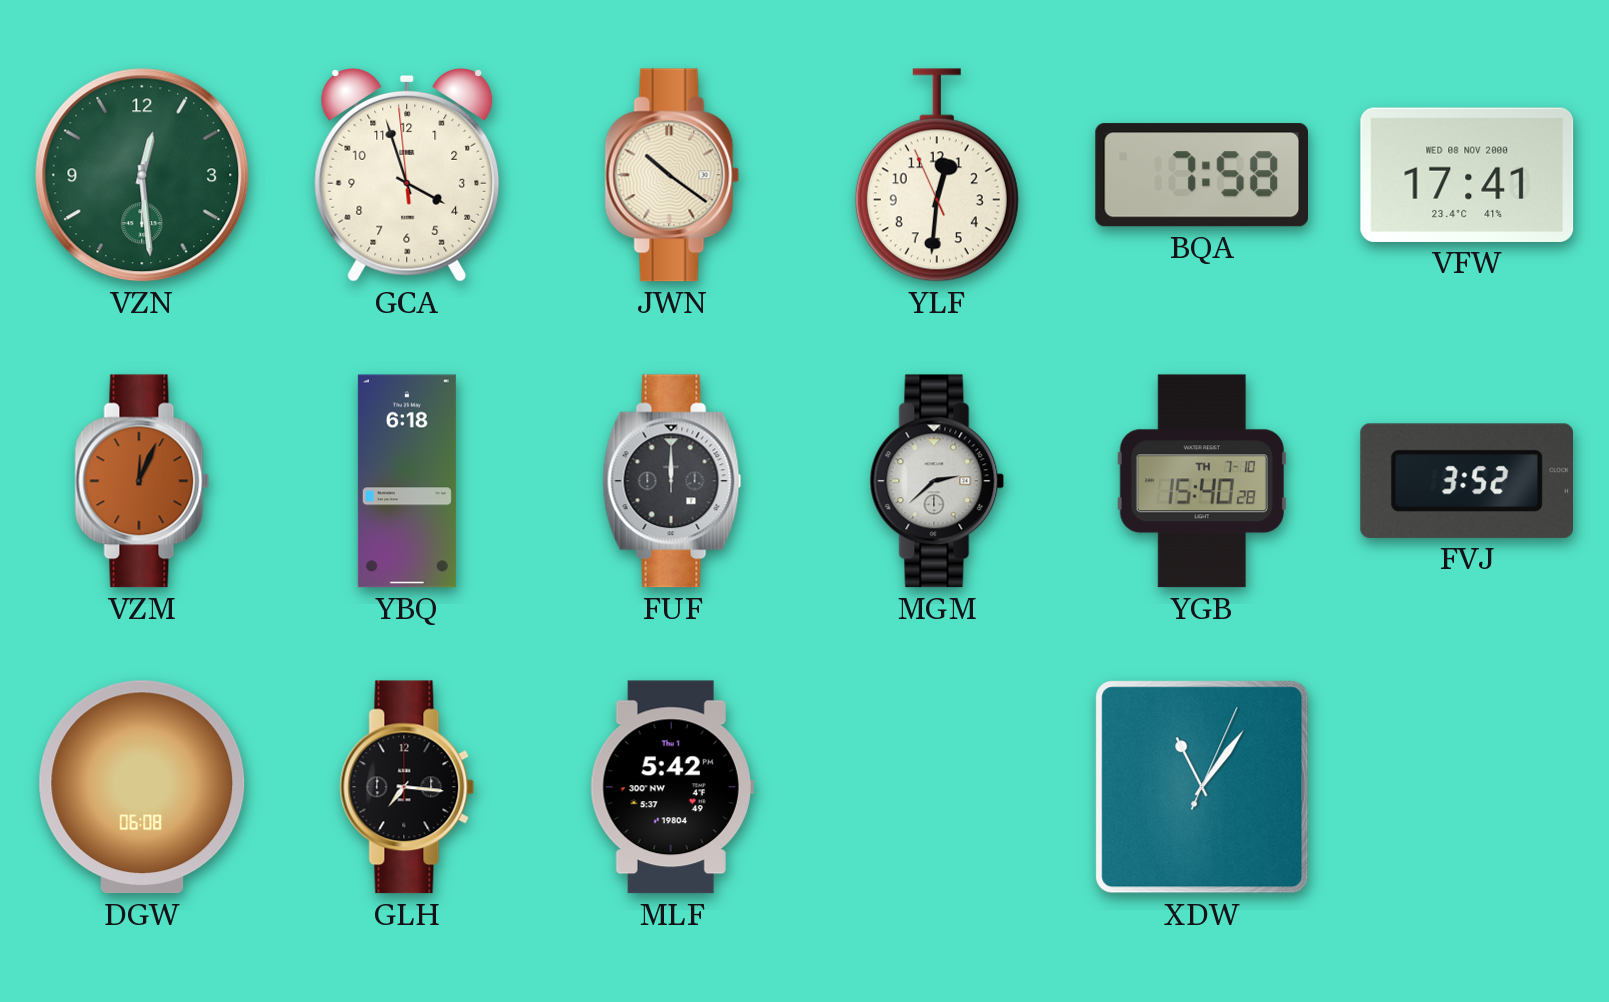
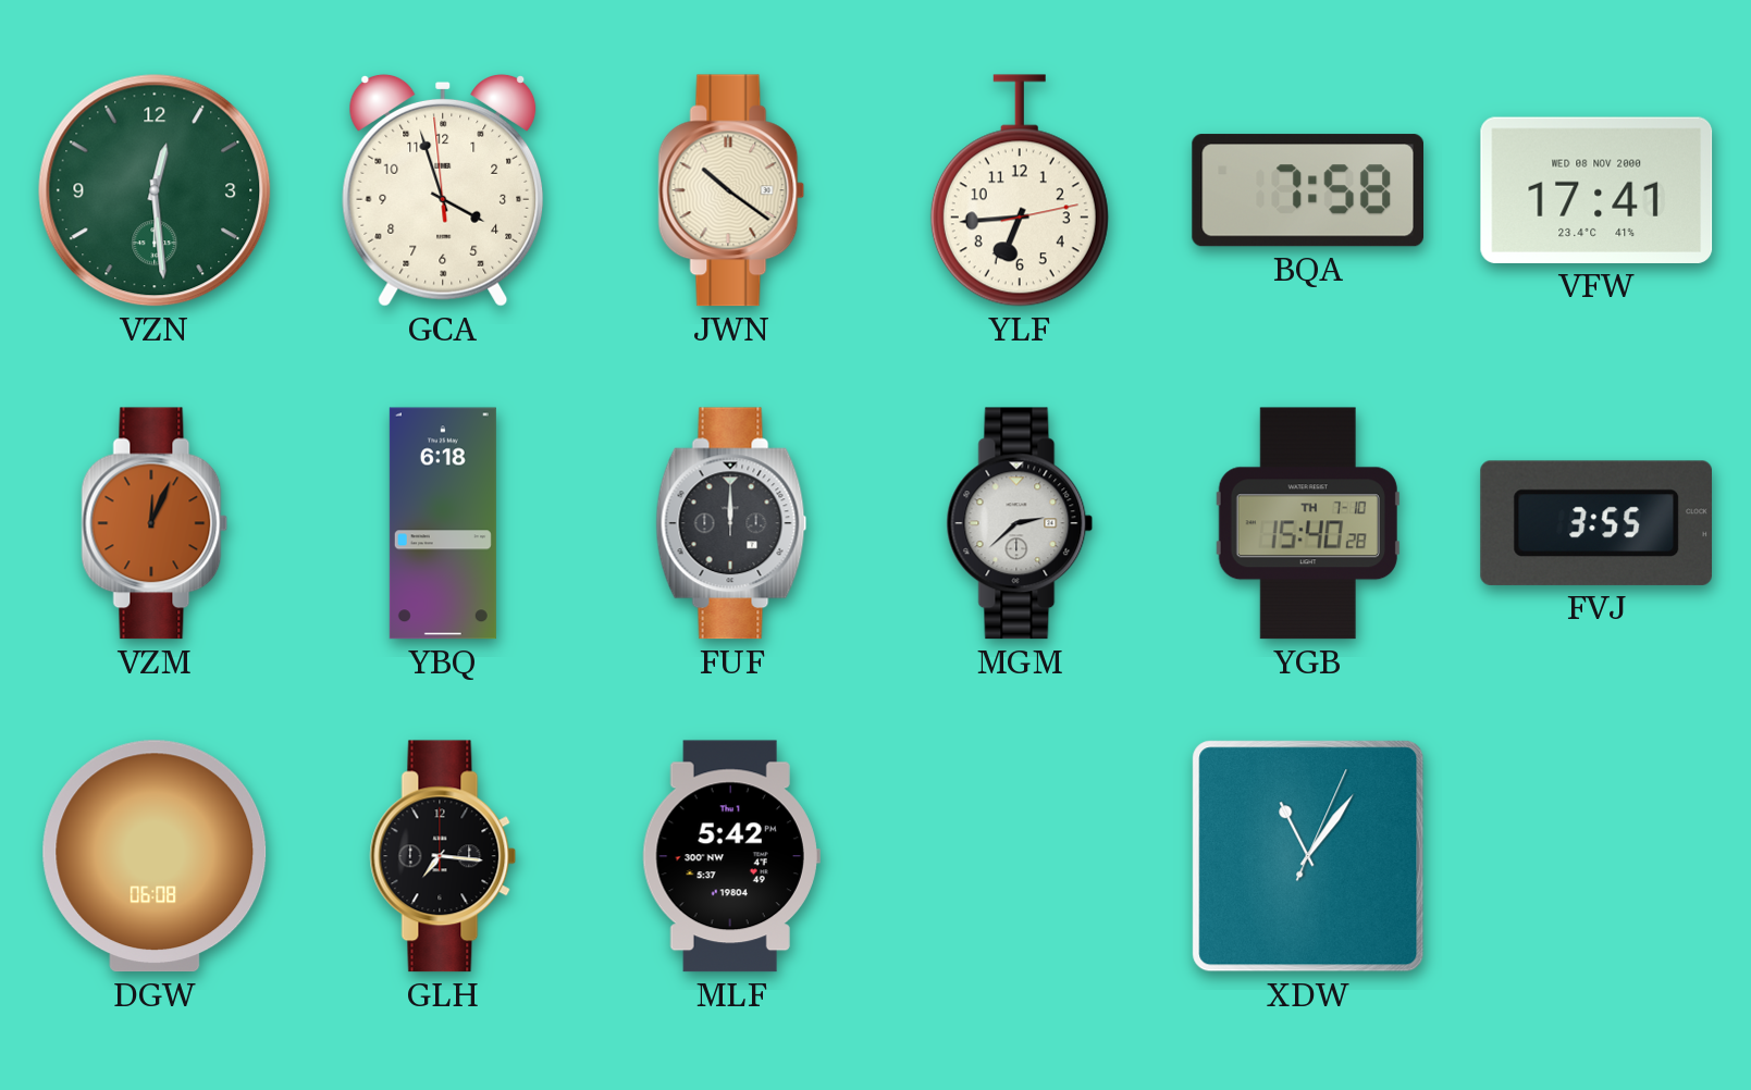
YLF: 12:30 -> 6:44 (1020, 190)
FVJ: 3:52 -> 3:55 (1595, 523)
